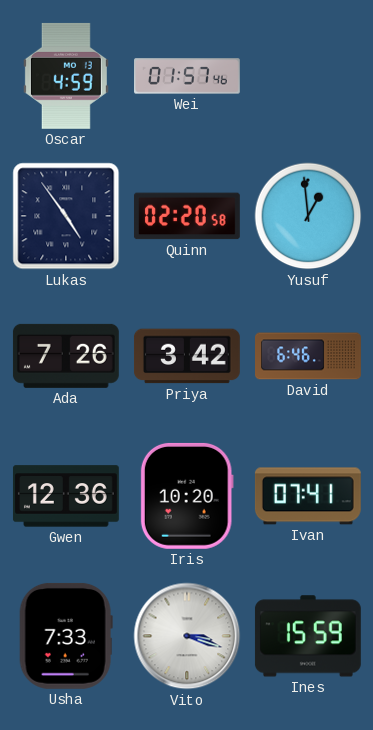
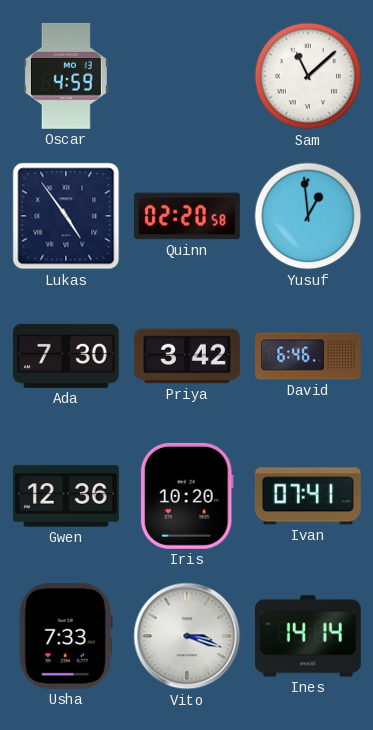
Wei: 01:57 -> none (188, 76)
Sam: none -> 11:08 (308, 76)
Ada: 7:26 -> 7:30 (66, 356)
Ines: 15:59 -> 14:14 (308, 636)
